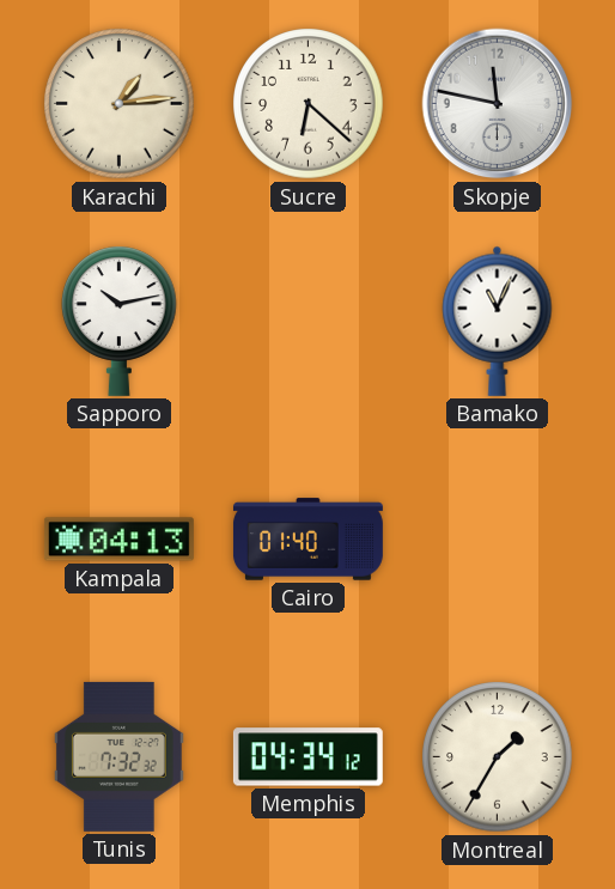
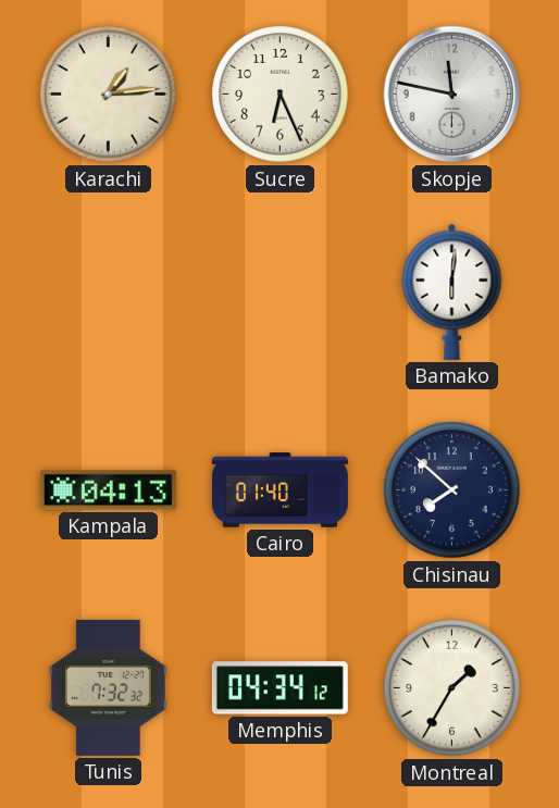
Sucre: 6:22 -> 6:26 (281, 95)
Sapporo: 10:13 -> none (120, 321)
Bamako: 11:04 -> 6:01 (452, 291)
Chisinau: none -> 7:52 (452, 490)
